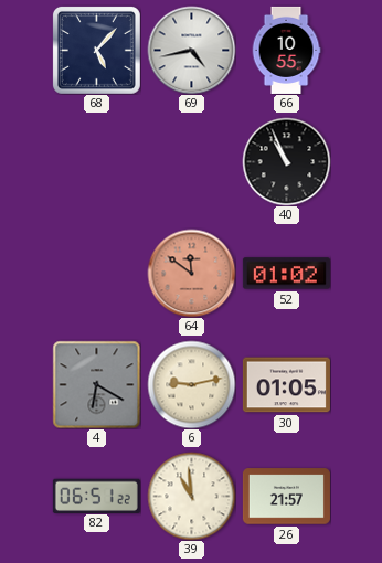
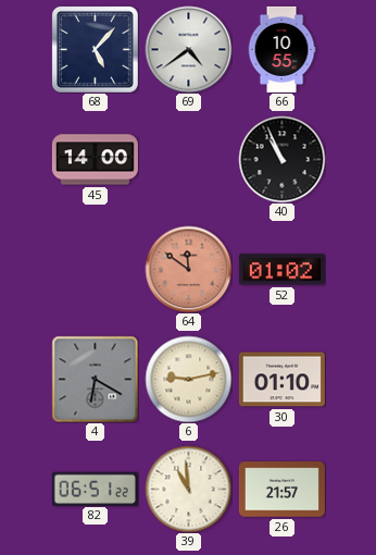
69: 4:43 -> 4:39 (188, 49)
45: none -> 14:00 (95, 160)
30: 01:05 -> 01:10 (281, 380)
